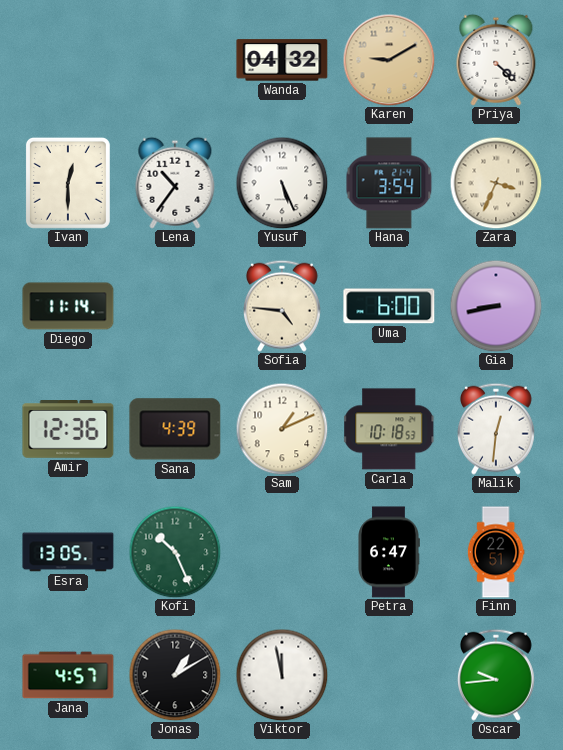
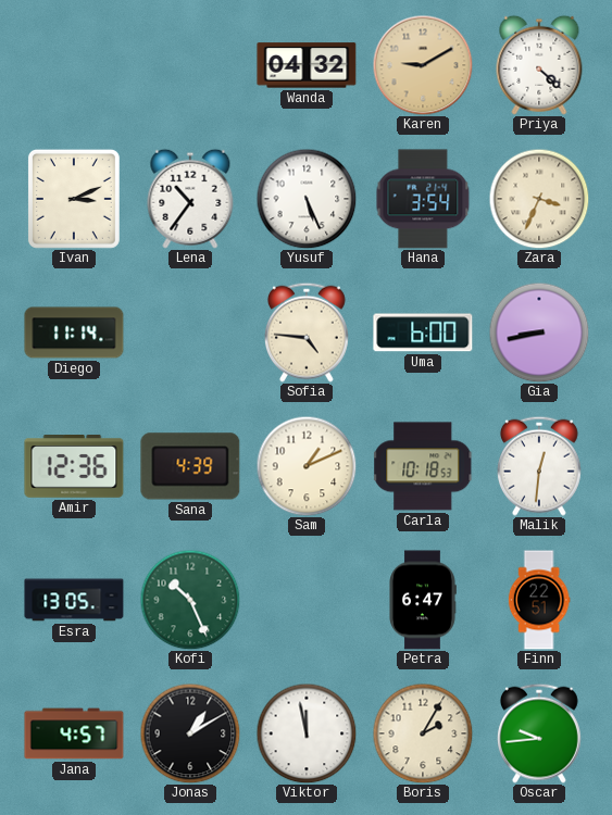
Ivan: 12:30 -> 3:11 (74, 199)
Boris: none -> 2:05 (423, 733)
